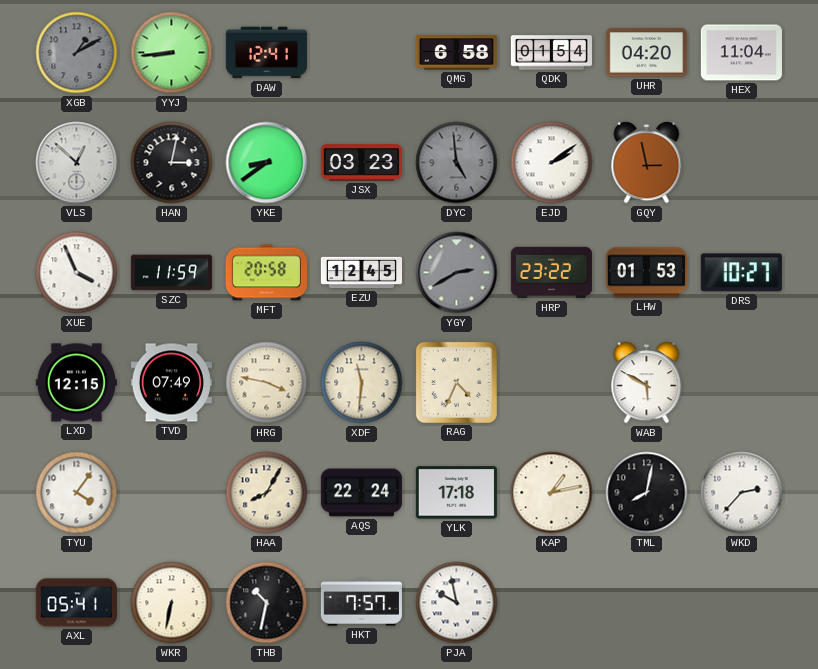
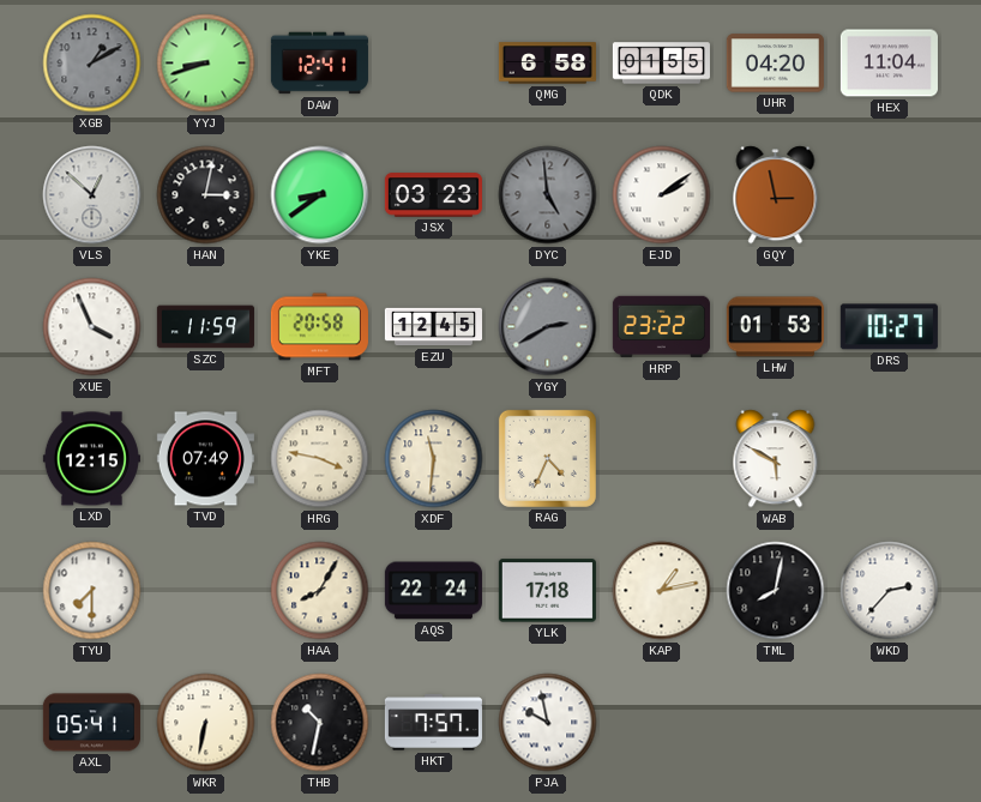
YYJ: 8:44 -> 8:42 (206, 64)
QDK: 01:54 -> 01:55 (661, 64)
TYU: 4:06 -> 7:30 (92, 591)
